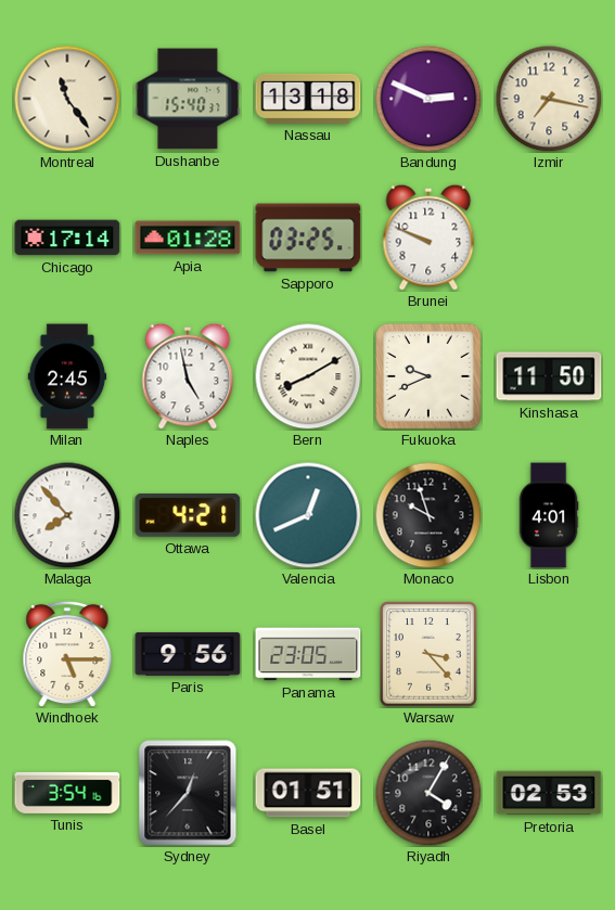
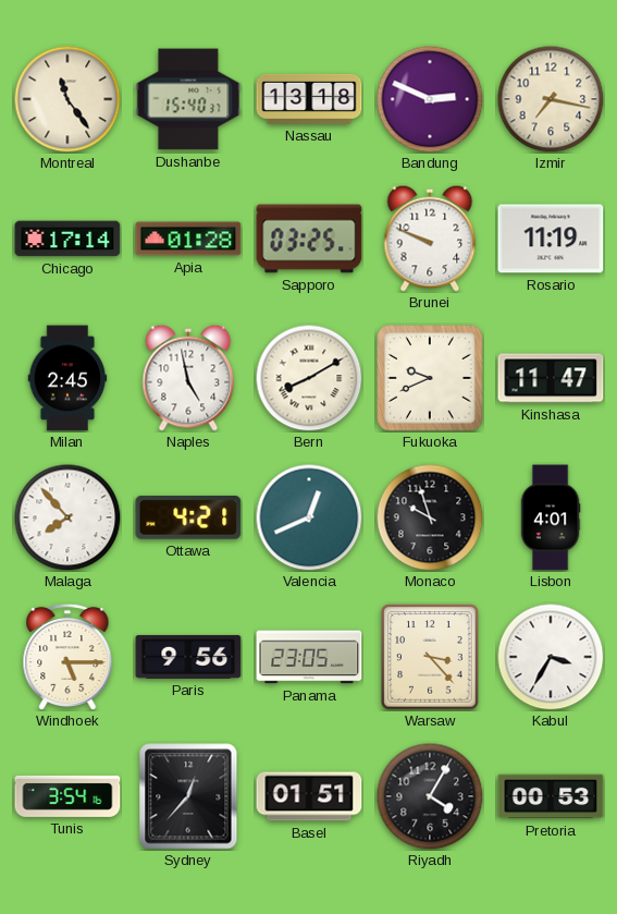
Rosario: none -> 11:19 (551, 239)
Kinshasa: 11:50 -> 11:47 (551, 378)
Kabul: none -> 3:35 (551, 657)
Pretoria: 02:53 -> 00:53 (551, 796)
